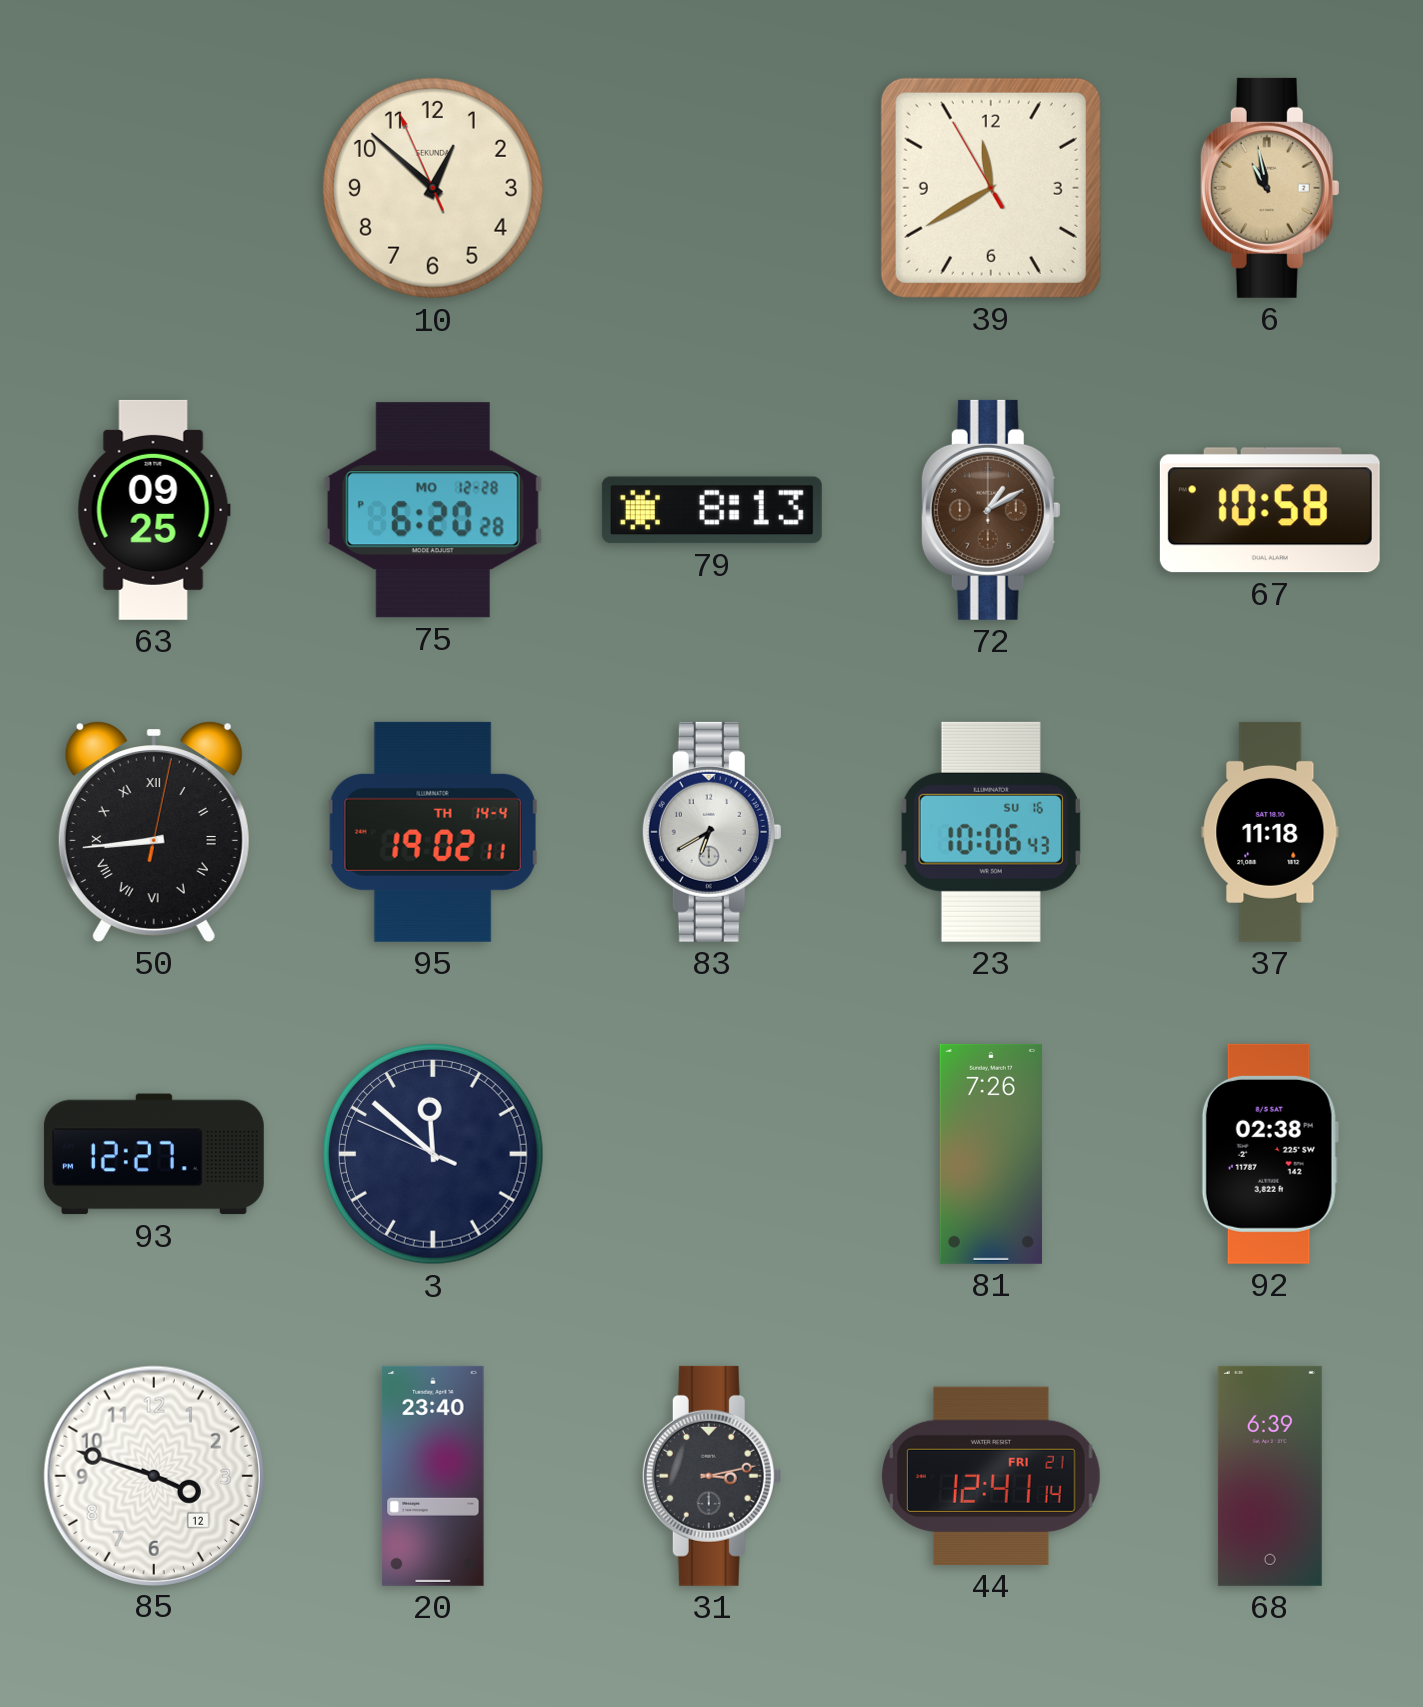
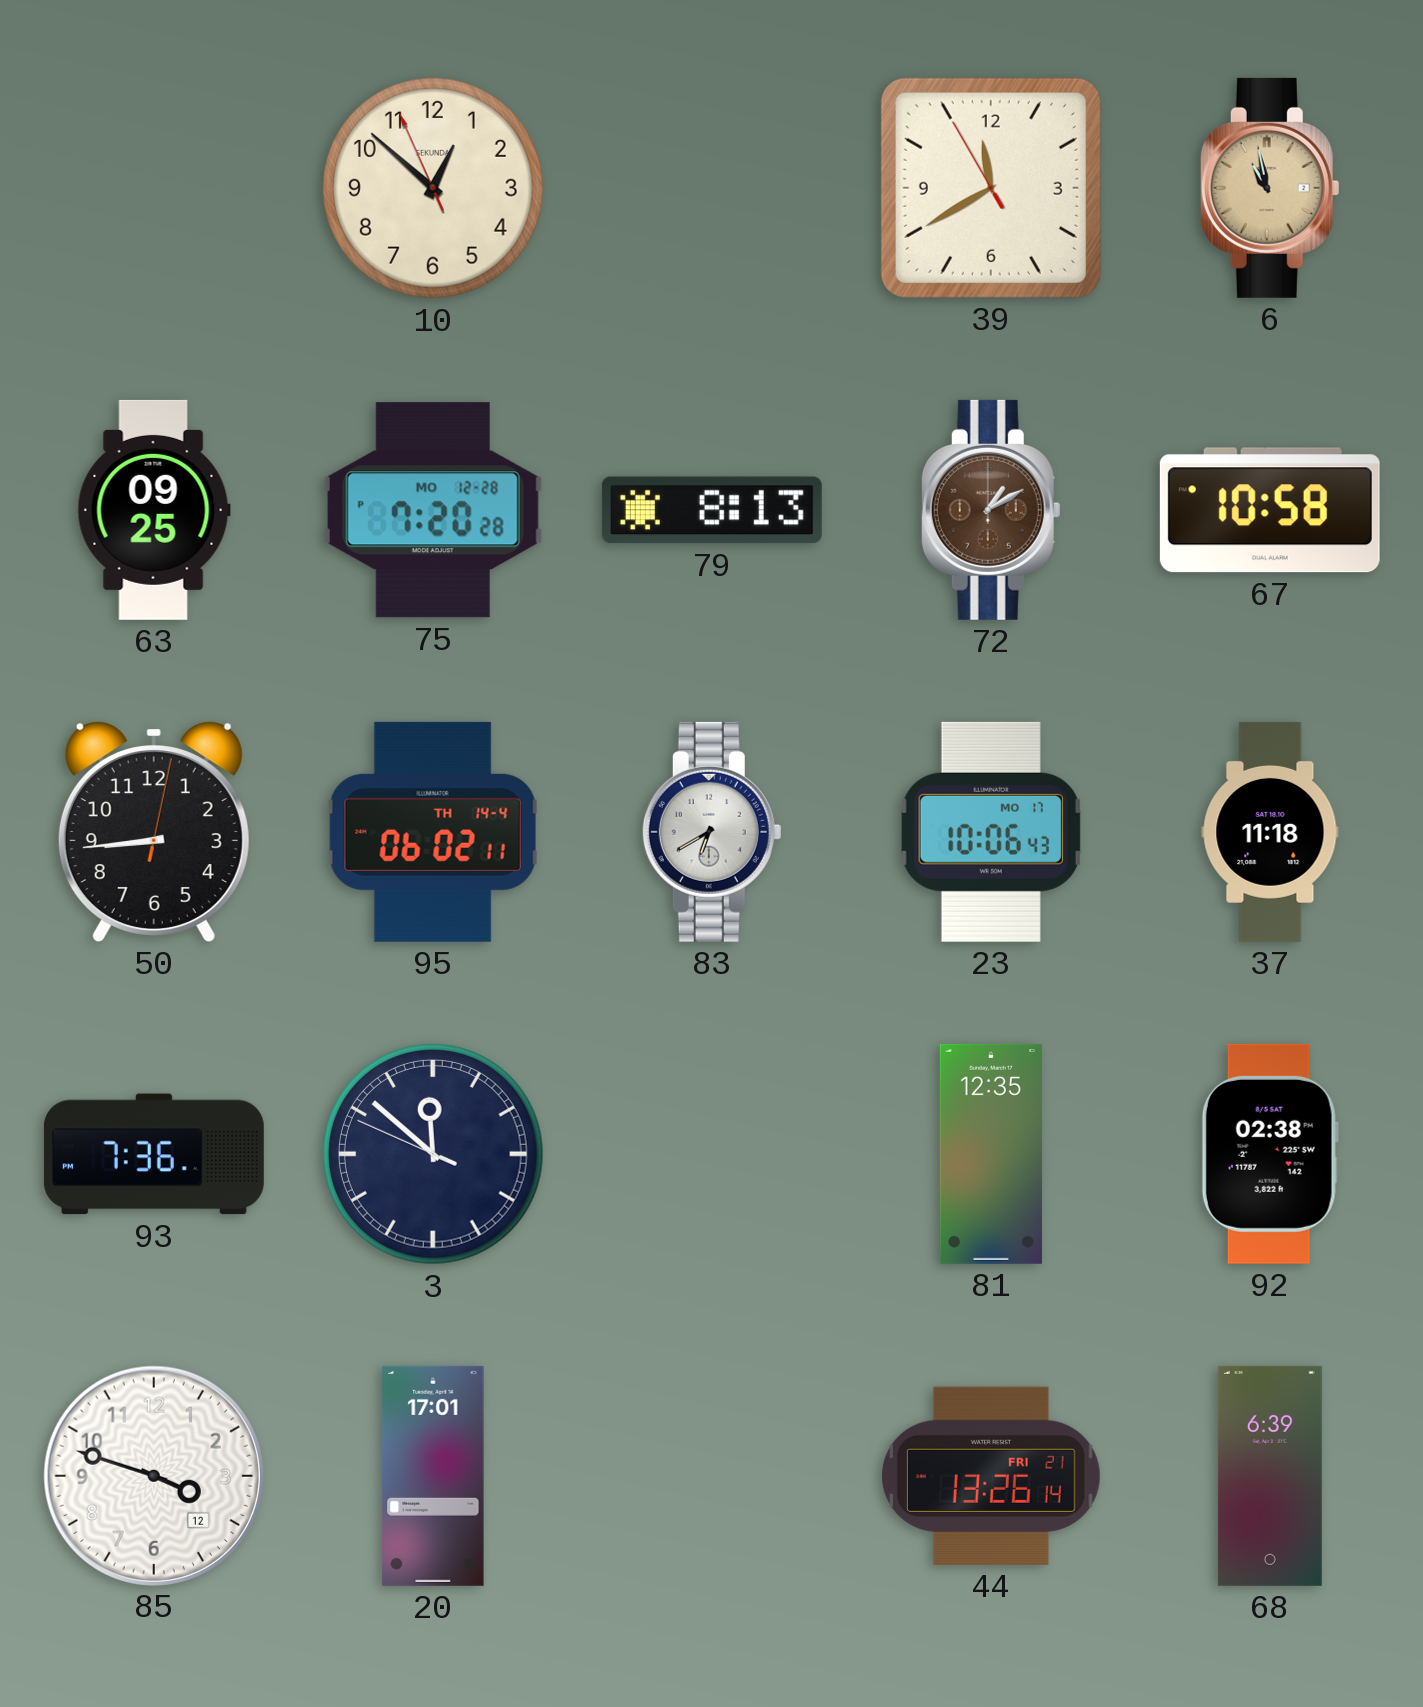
75: 6:20 -> 7:20 (433, 510)
50 numerals: Roman -> Arabic (154, 832)
95: 19:02 -> 06:02 (433, 832)
23 date: SU 16 -> MO 17 (991, 832)
93: 12:27 -> 7:36 (154, 1154)
81: 7:26 -> 12:35 (991, 1154)
20: 23:40 -> 17:01 (433, 1476)
31: 3:13 -> none (712, 1476)
44: 12:41 -> 13:26 (991, 1476)
